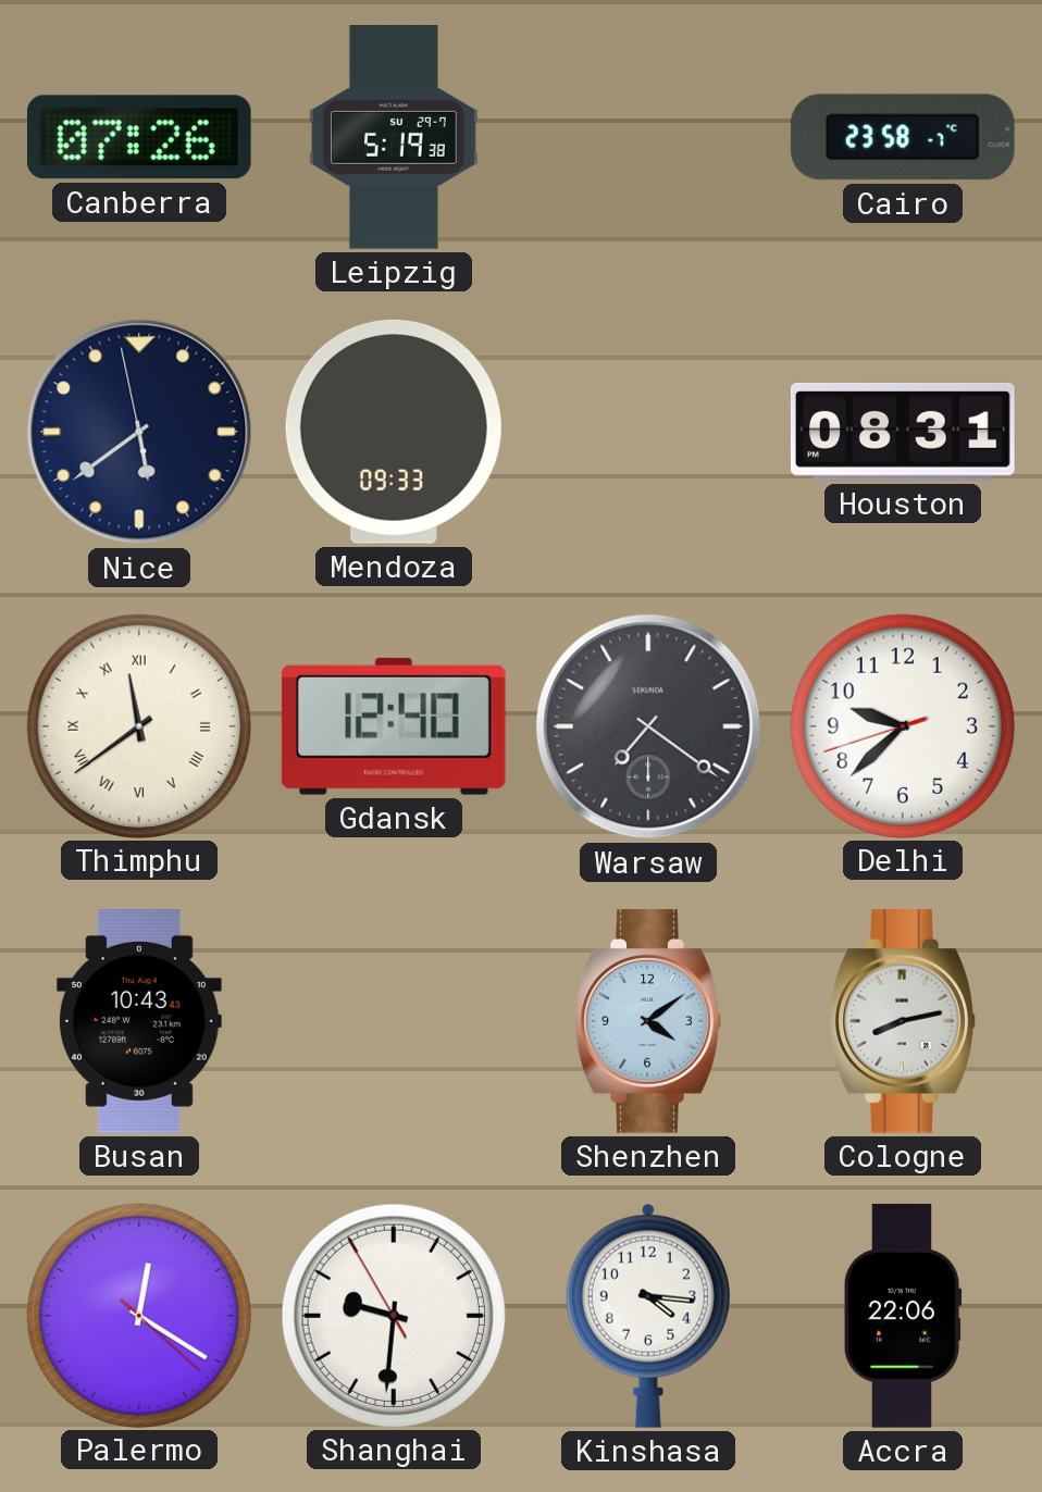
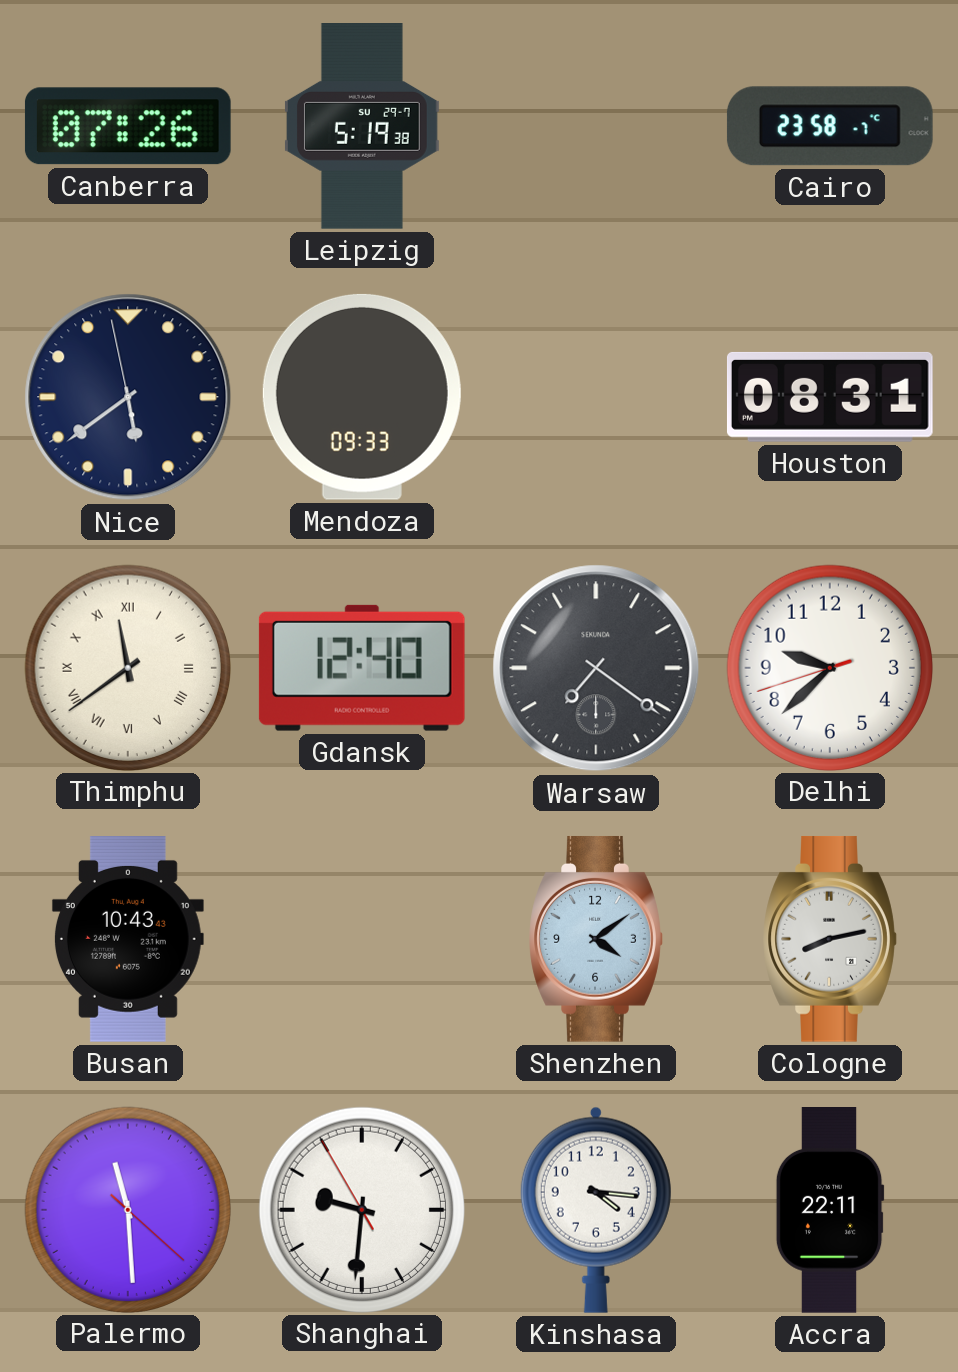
Palermo: 12:20 -> 11:29 (127, 1209)
Accra: 22:06 -> 22:11 (830, 1211)
